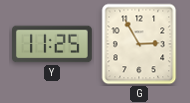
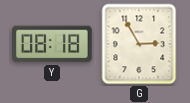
Y: 11:25 -> 08:18 (53, 44)
